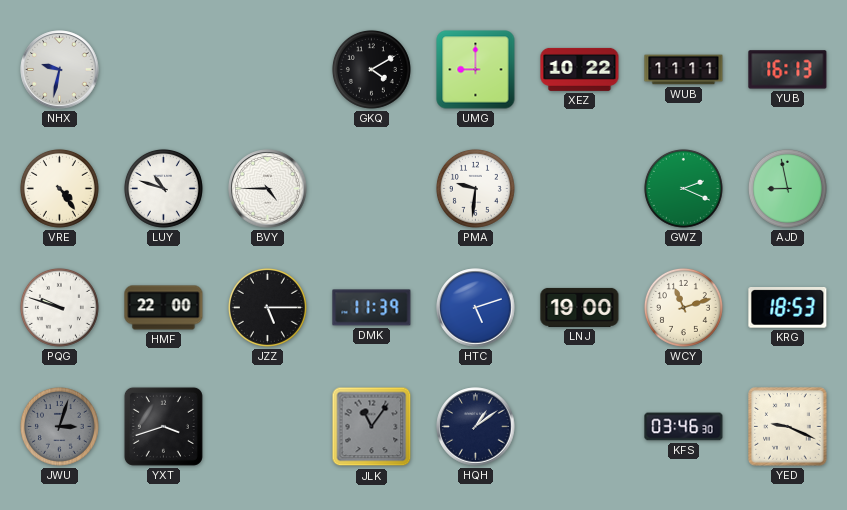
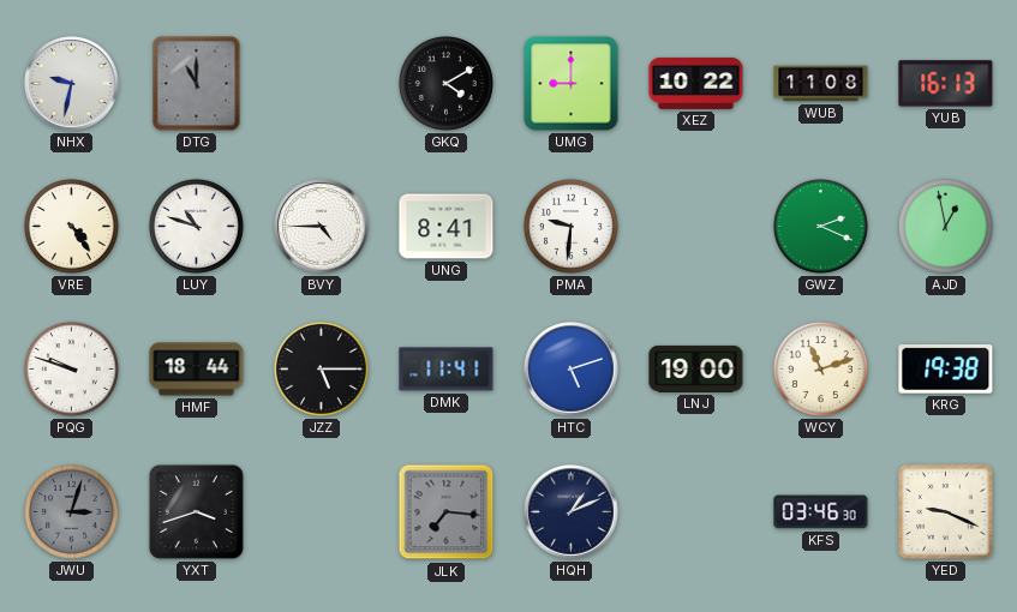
DTG: none -> 11:00 (197, 84)
WUB: 11:11 -> 11:08 (821, 84)
UNG: none -> 8:41 (447, 227)
AJD: 8:58 -> 12:58 (945, 226)
HMF: 22:00 -> 18:44 (197, 370)
DMK: 11:39 -> 11:41 (447, 370)
KRG: 18:53 -> 19:38 (946, 370)
JLK: 11:06 -> 7:16 (447, 512)
HQH: 1:09 -> 1:11 (572, 512)
